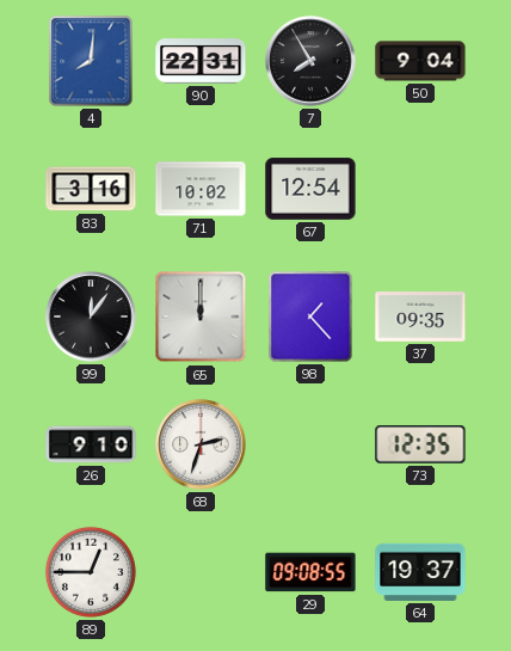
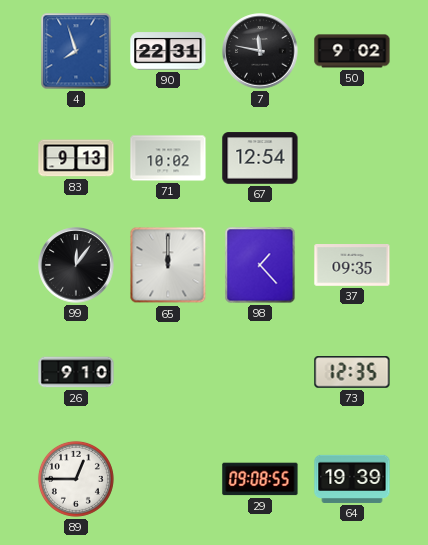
4: 8:01 -> 7:57 (76, 51)
7: 7:55 -> 11:47 (260, 51)
50: 9:04 -> 9:02 (352, 51)
83: 3:16 -> 9:13 (76, 158)
68: 2:33 -> none (201, 444)
64: 19:37 -> 19:39 (352, 479)
